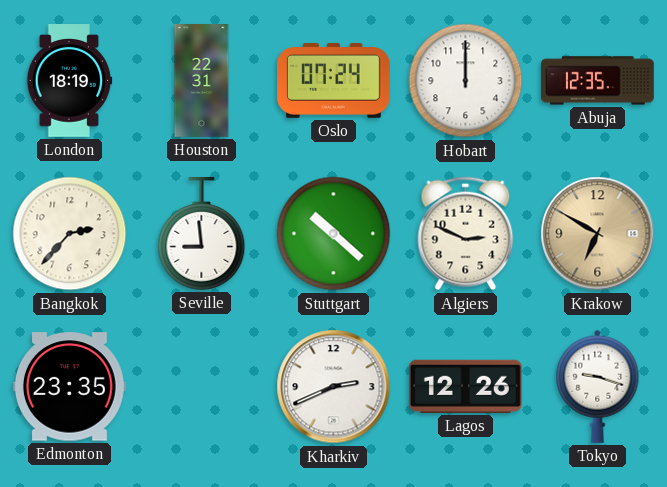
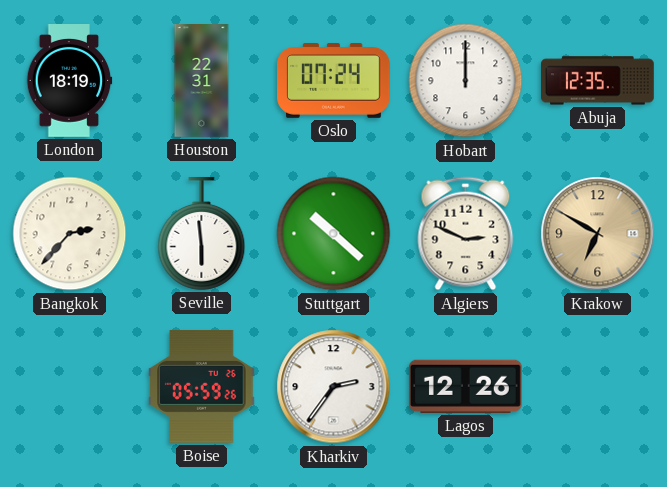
Seville: 8:59 -> 5:59 (202, 234)
Edmonton: 23:35 -> none (69, 387)
Boise: none -> 05:59 (202, 386)
Kharkiv: 2:41 -> 2:36 (334, 387)
Tokyo: 9:18 -> none (598, 386)
